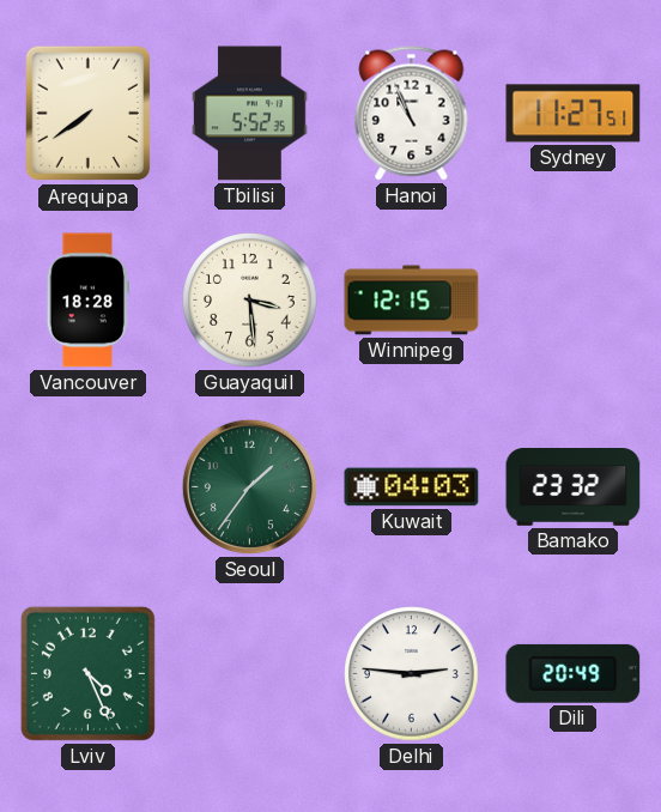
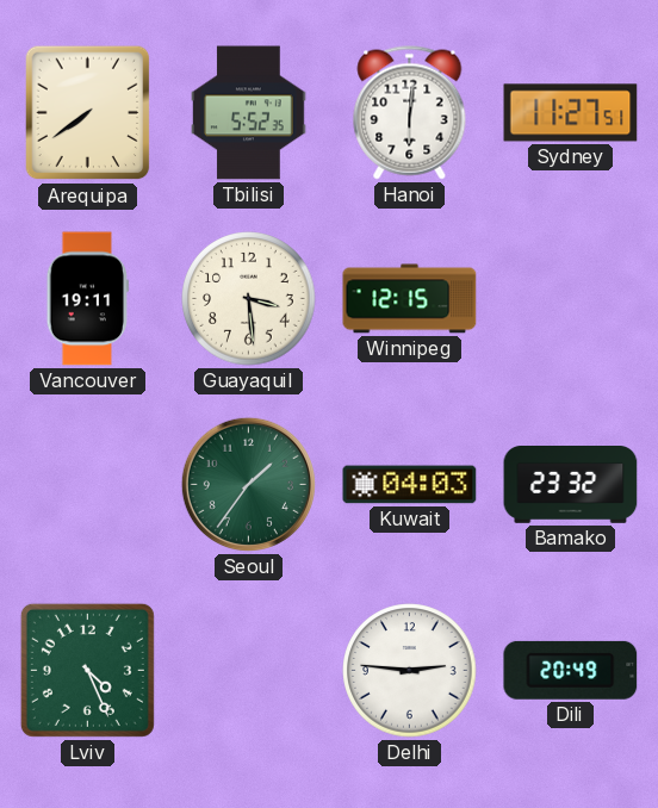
Hanoi: 10:56 -> 6:01 (410, 113)
Vancouver: 18:28 -> 19:11 (87, 299)
